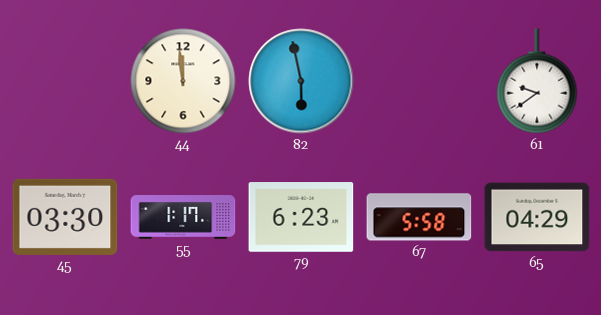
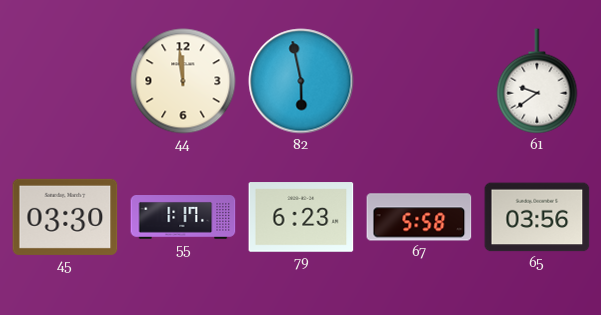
65: 04:29 -> 03:56 (537, 217)
